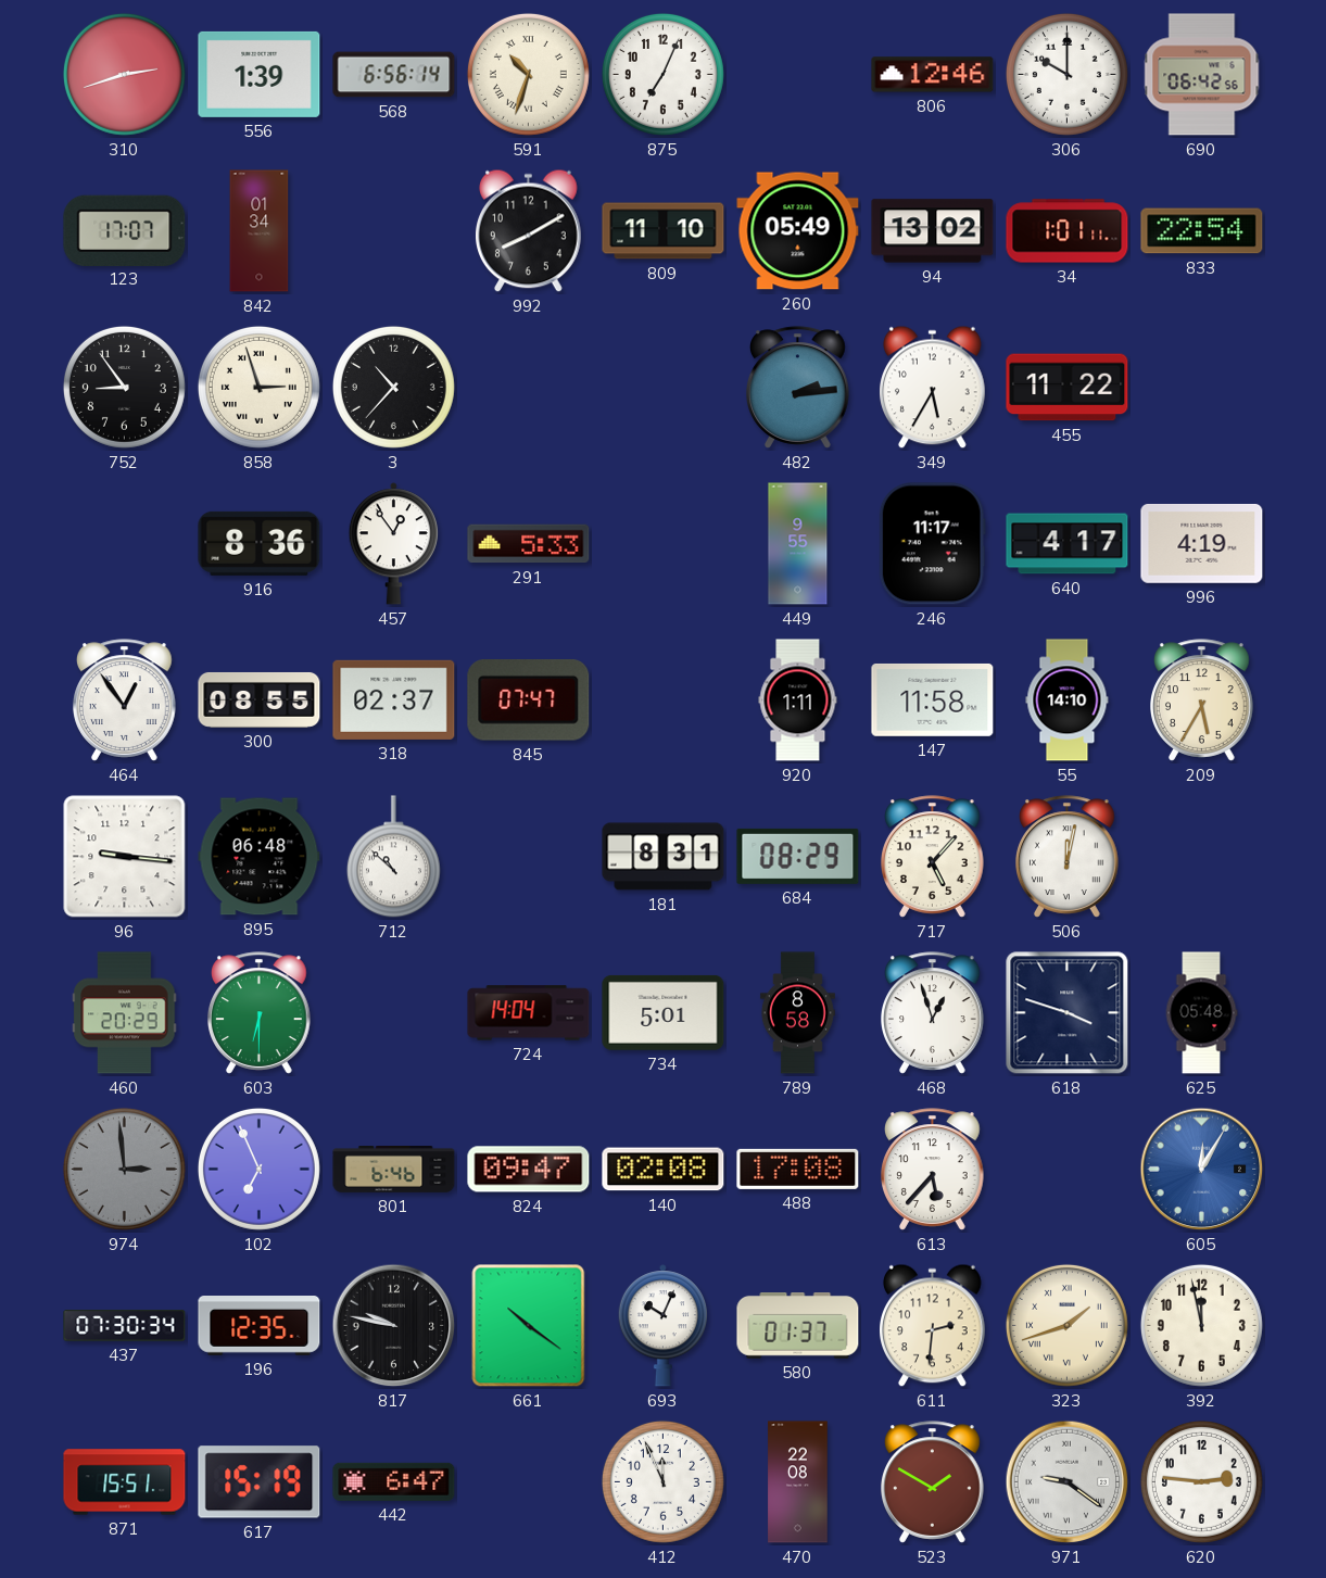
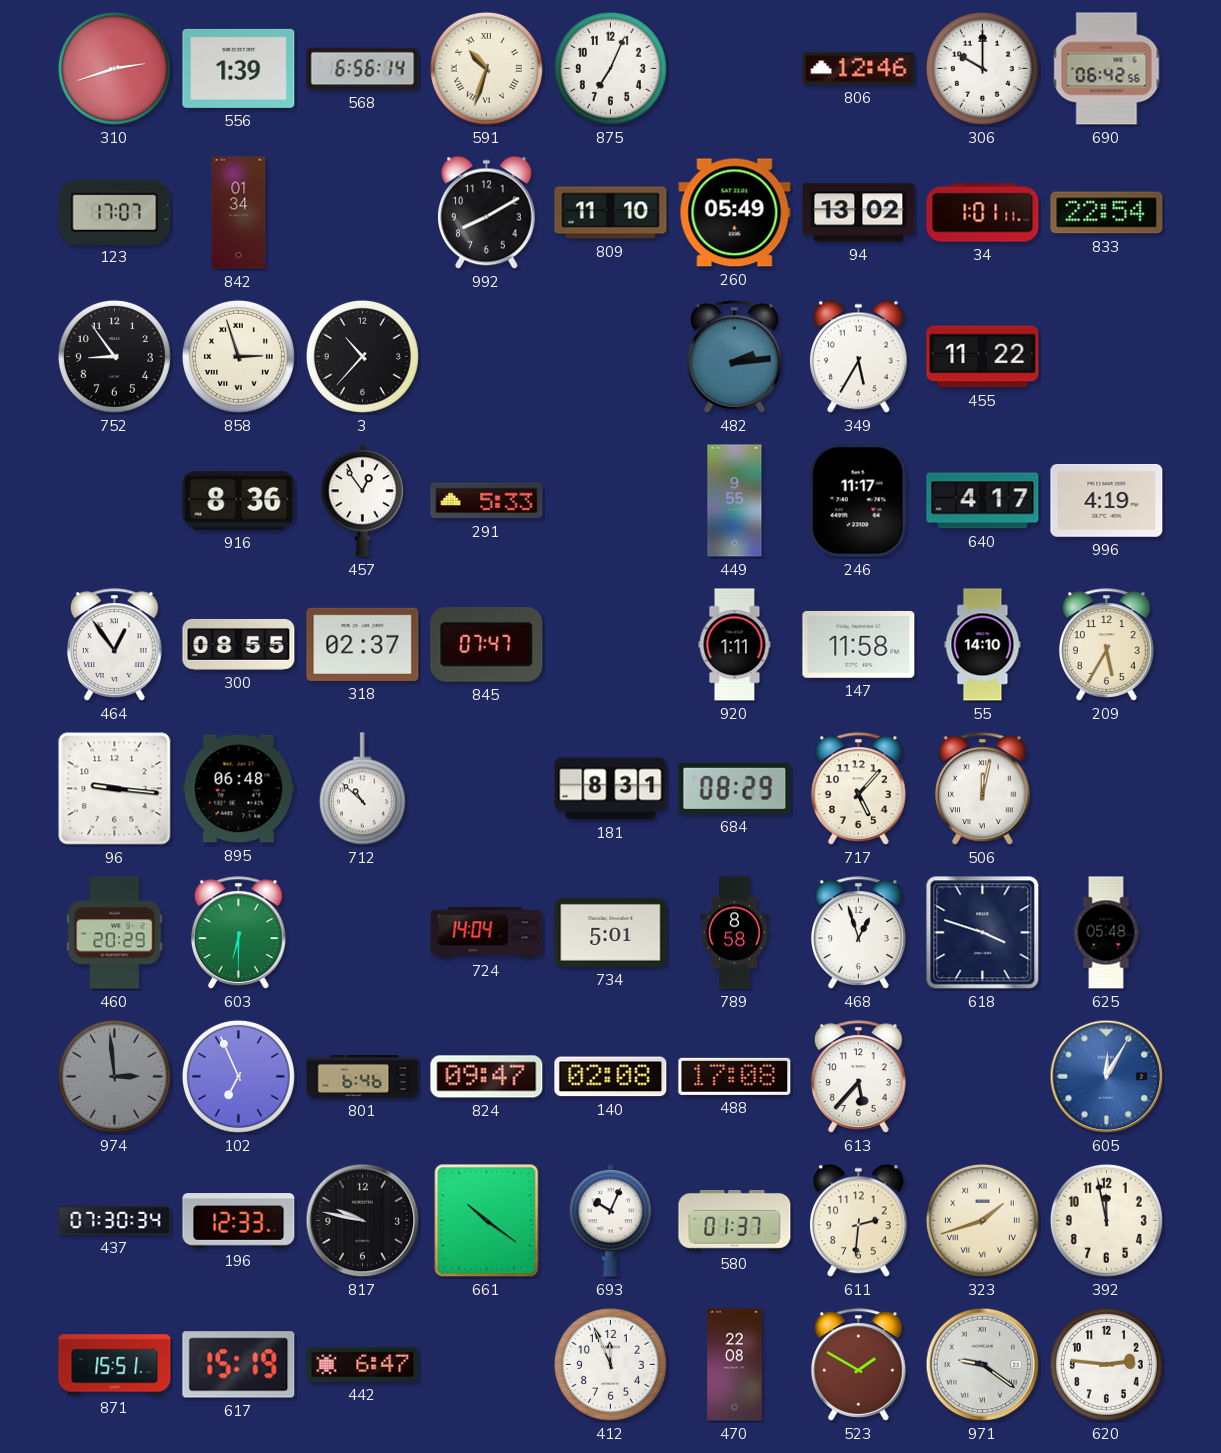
196: 12:35 -> 12:33 (239, 1221)
